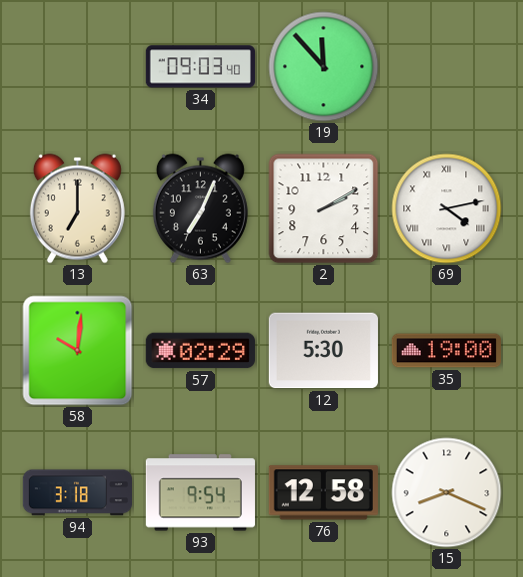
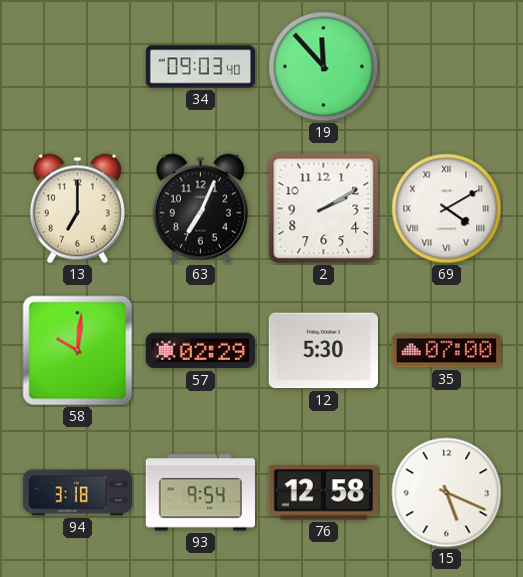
69: 4:13 -> 4:10 (447, 209)
35: 19:00 -> 07:00 (446, 351)
15: 8:19 -> 5:19 (447, 493)
